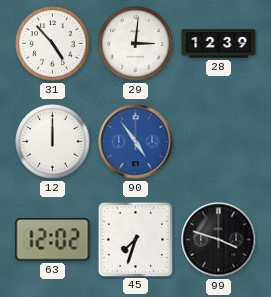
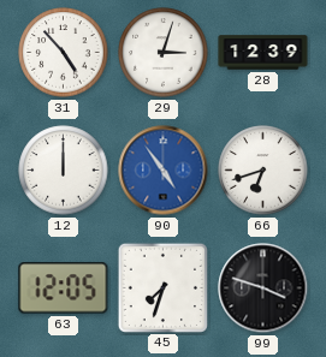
29: 3:01 -> 3:03 (164, 53)
66: none -> 6:42 (263, 171)
63: 12:02 -> 12:05 (64, 288)
